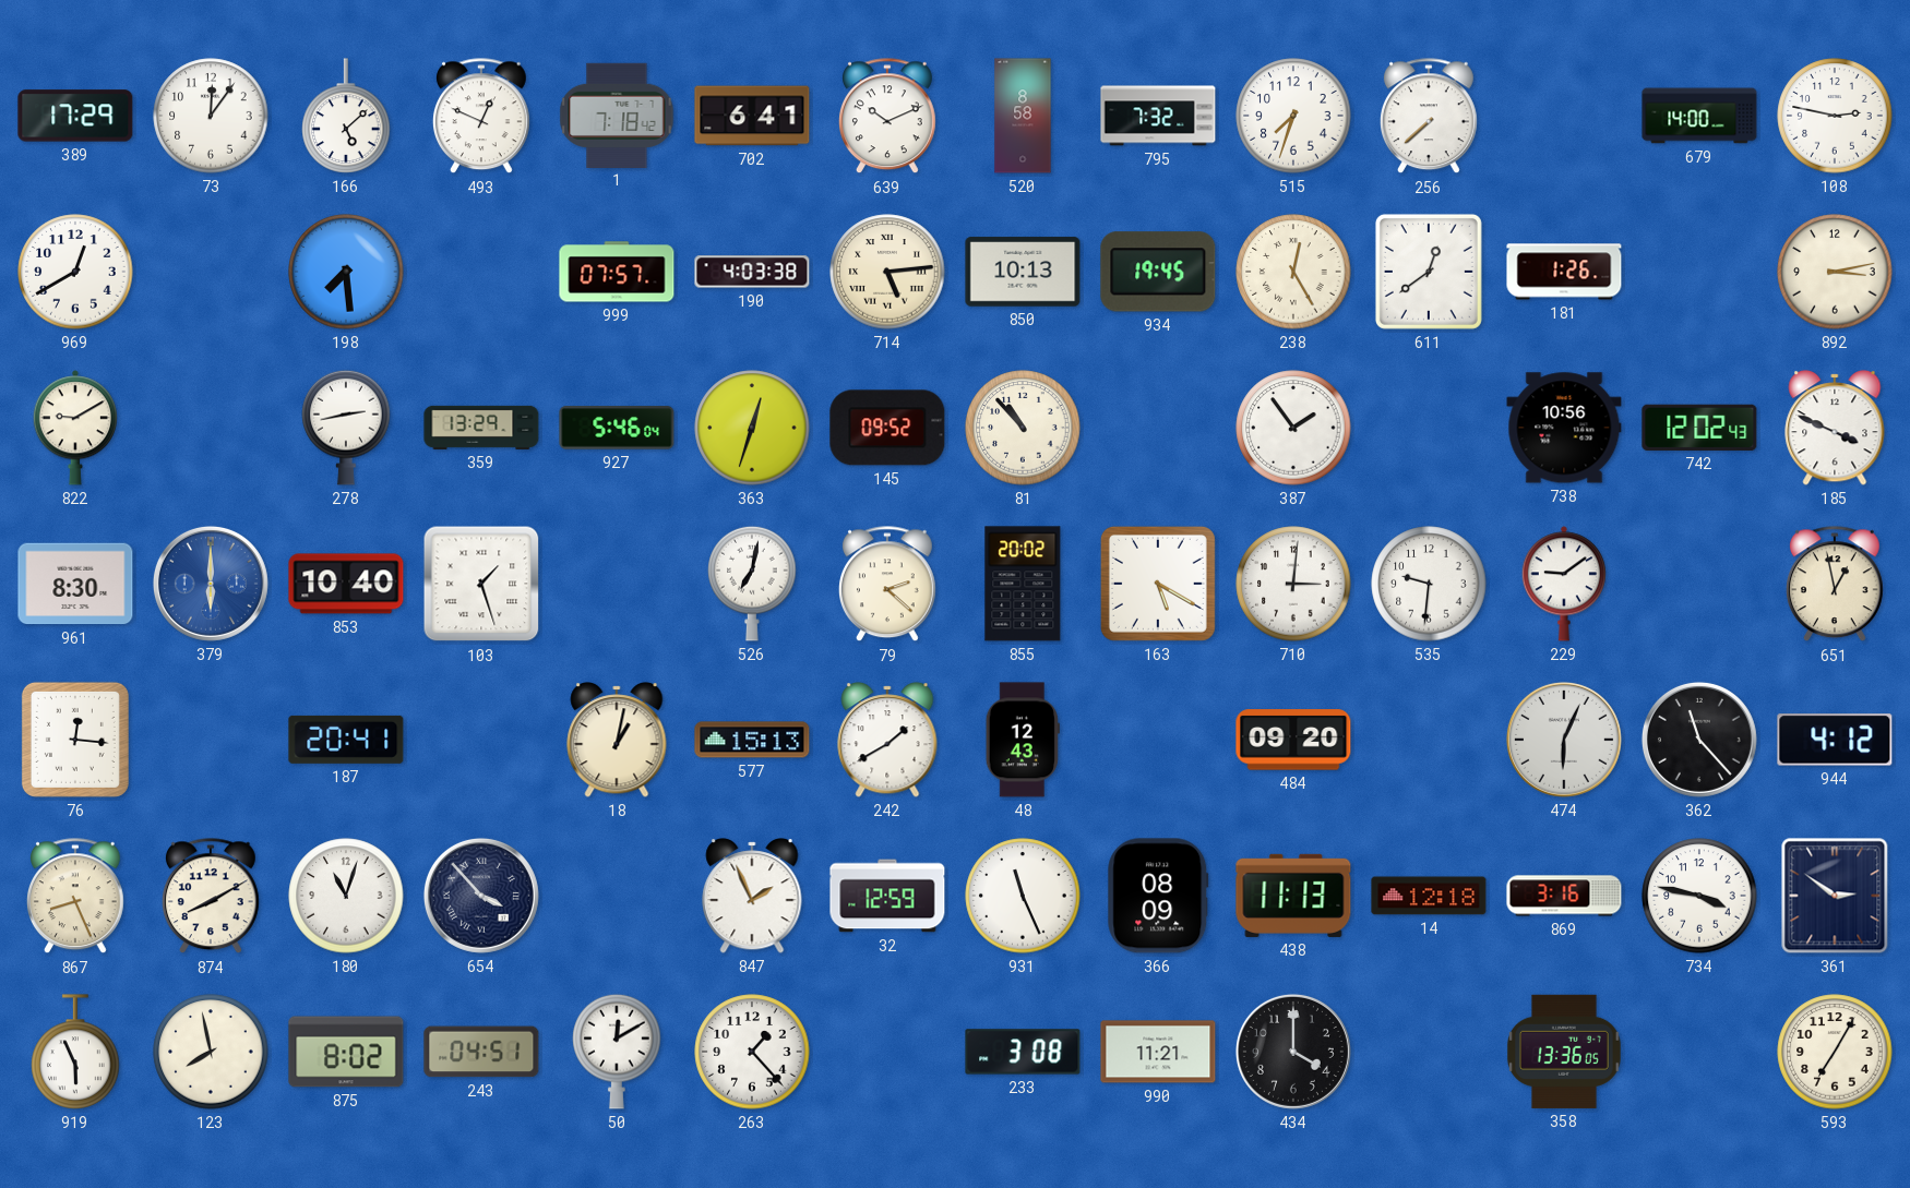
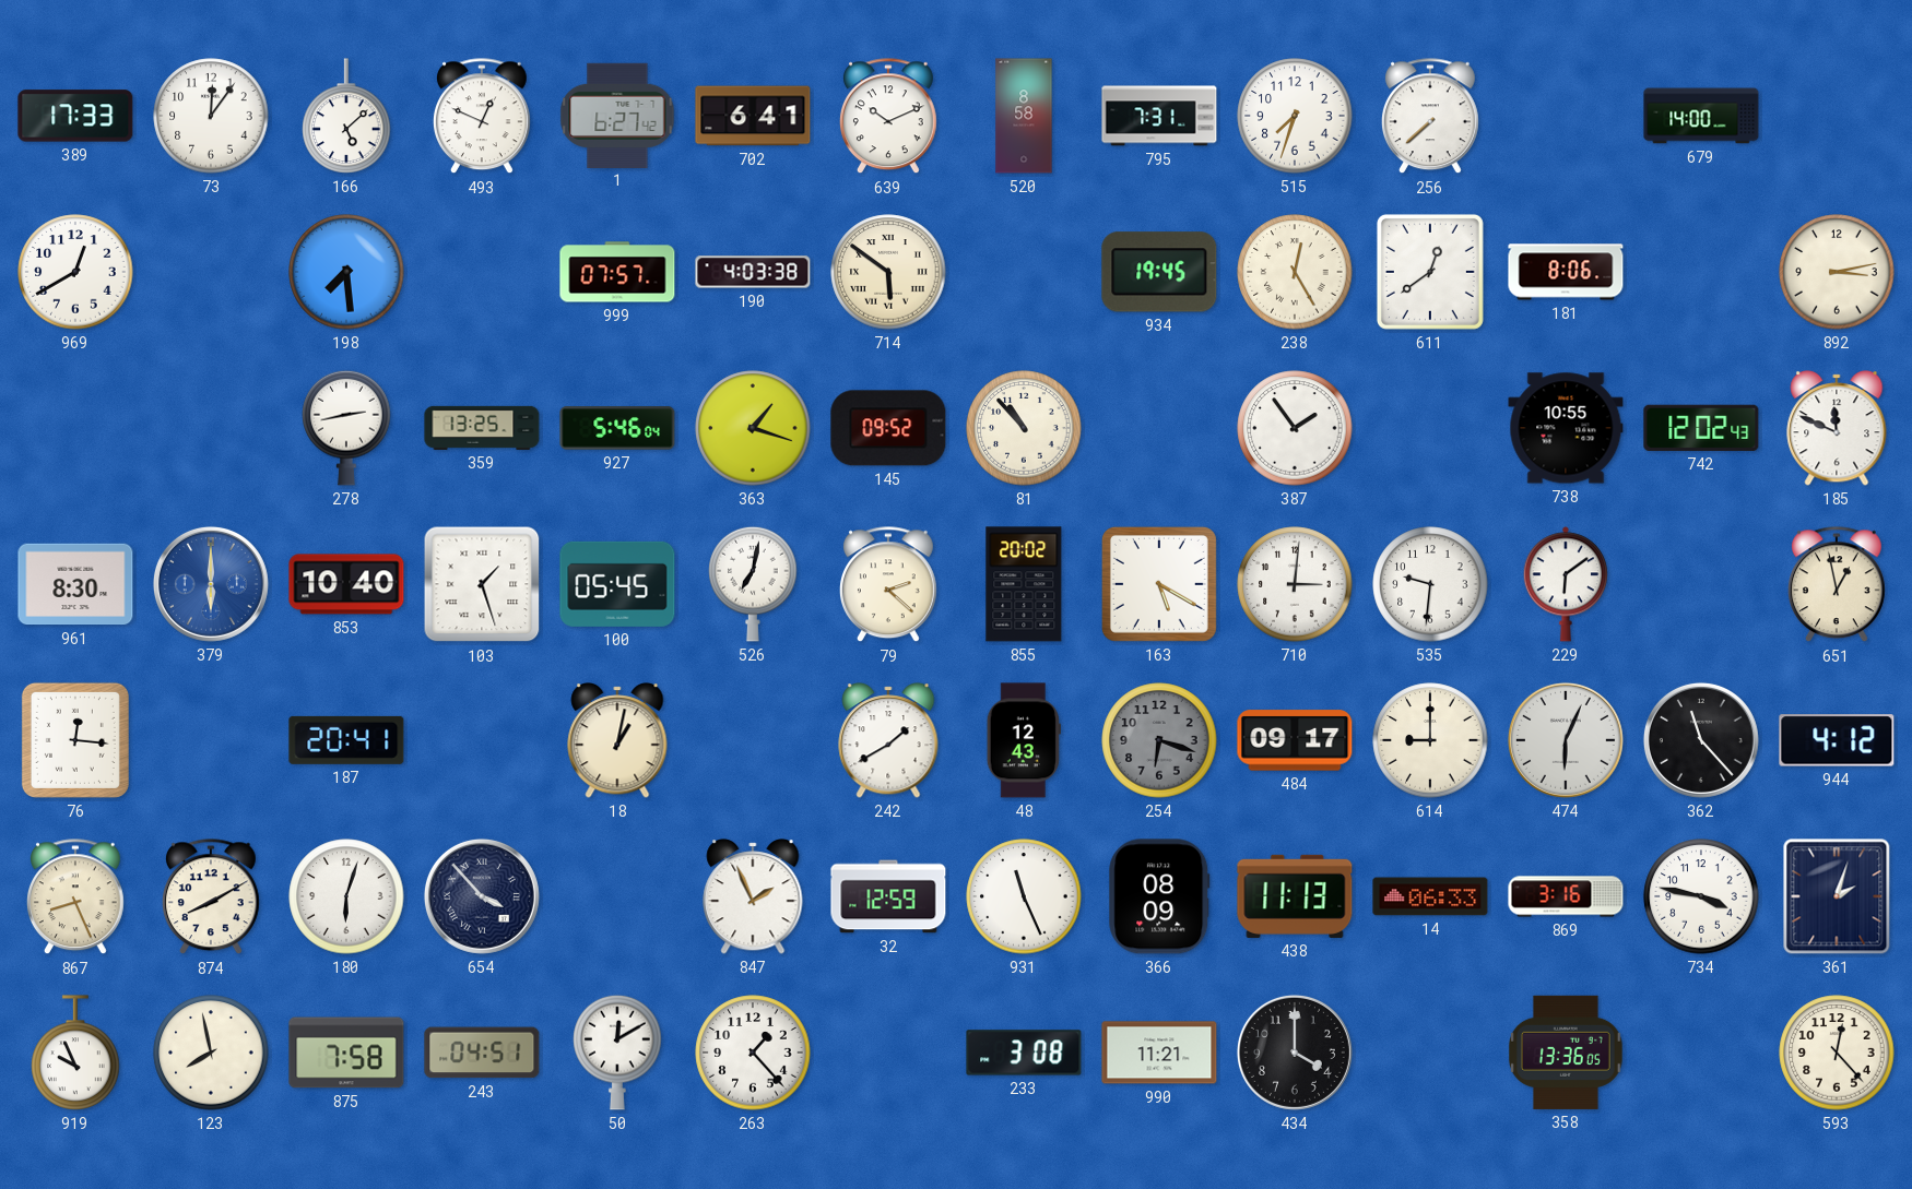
389: 17:29 -> 17:33 (75, 116)
1: 7:18 -> 6:27 (617, 115)
795: 7:32 -> 7:31 (1159, 116)
108: 2:47 -> none (1835, 116)
714: 5:14 -> 5:51 (888, 272)
850: 10:13 -> none (1023, 272)
181: 1:26 -> 8:06 (1566, 272)
822: 9:10 -> none (75, 428)
359: 13:29 -> 13:25 (482, 428)
363: 12:33 -> 1:18 (753, 428)
738: 10:56 -> 10:55 (1566, 428)
185: 3:49 -> 11:49 (1837, 428)
100: none -> 05:45 (617, 584)
229: 9:09 -> 6:09 (1566, 584)
577: 15:13 -> none (752, 740)
254: none -> 6:18 (1159, 740)
484: 09:20 -> 09:17 (1295, 740)
614: none -> 9:00 (1430, 740)
180: 11:03 -> 6:03 (346, 896)
14: 12:18 -> 06:33 (1430, 896)
361: 2:51 -> 2:03 (1837, 896)
919: 5:56 -> 9:56 (75, 1053)
875: 8:02 -> 7:58 (346, 1053)
593: 7:05 -> 12:23 (1837, 1053)
